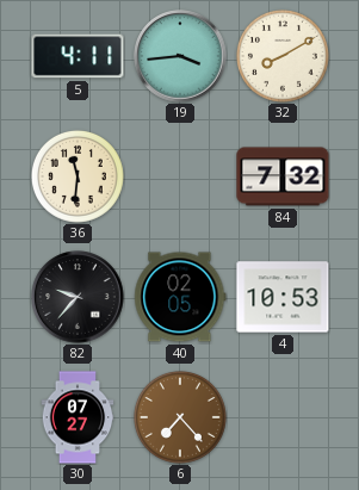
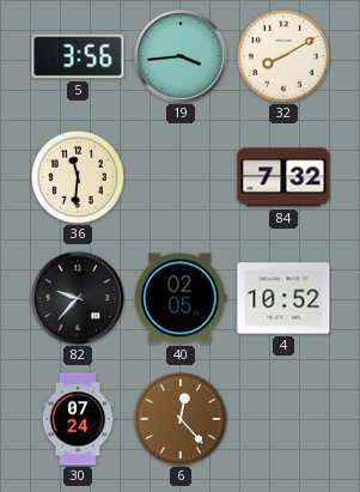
5: 4:11 -> 3:56 (78, 56)
4: 10:53 -> 10:52 (283, 298)
30: 07:27 -> 07:24 (78, 419)
6: 7:23 -> 12:23 (181, 419)
